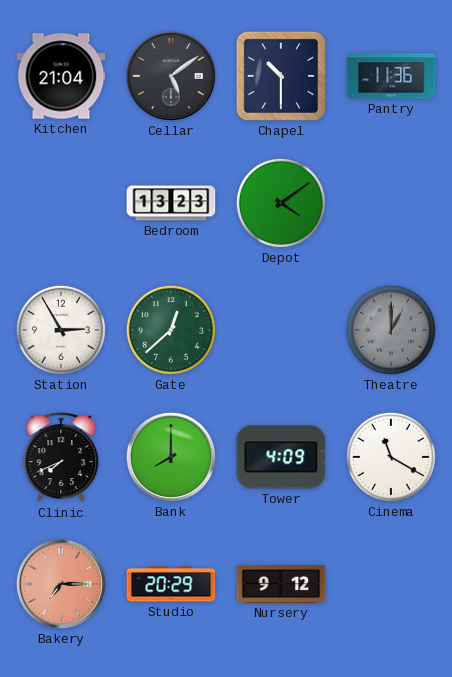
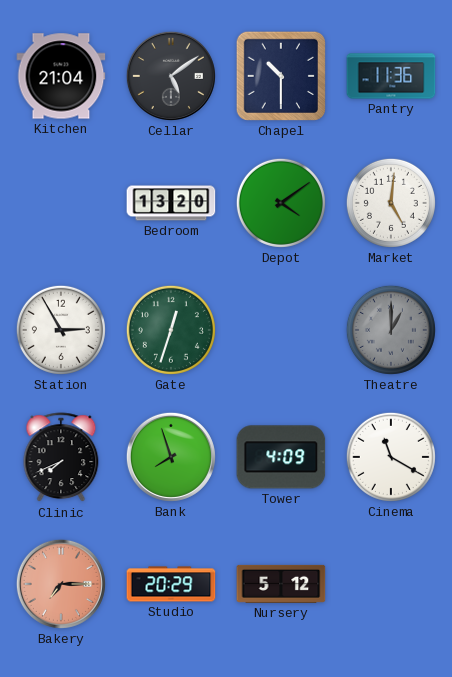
Bedroom: 13:23 -> 13:20 (171, 203)
Market: none -> 5:01 (391, 203)
Gate: 12:38 -> 12:33 (171, 330)
Bank: 8:00 -> 7:57 (171, 457)
Nursery: 9:12 -> 5:12 (281, 584)
